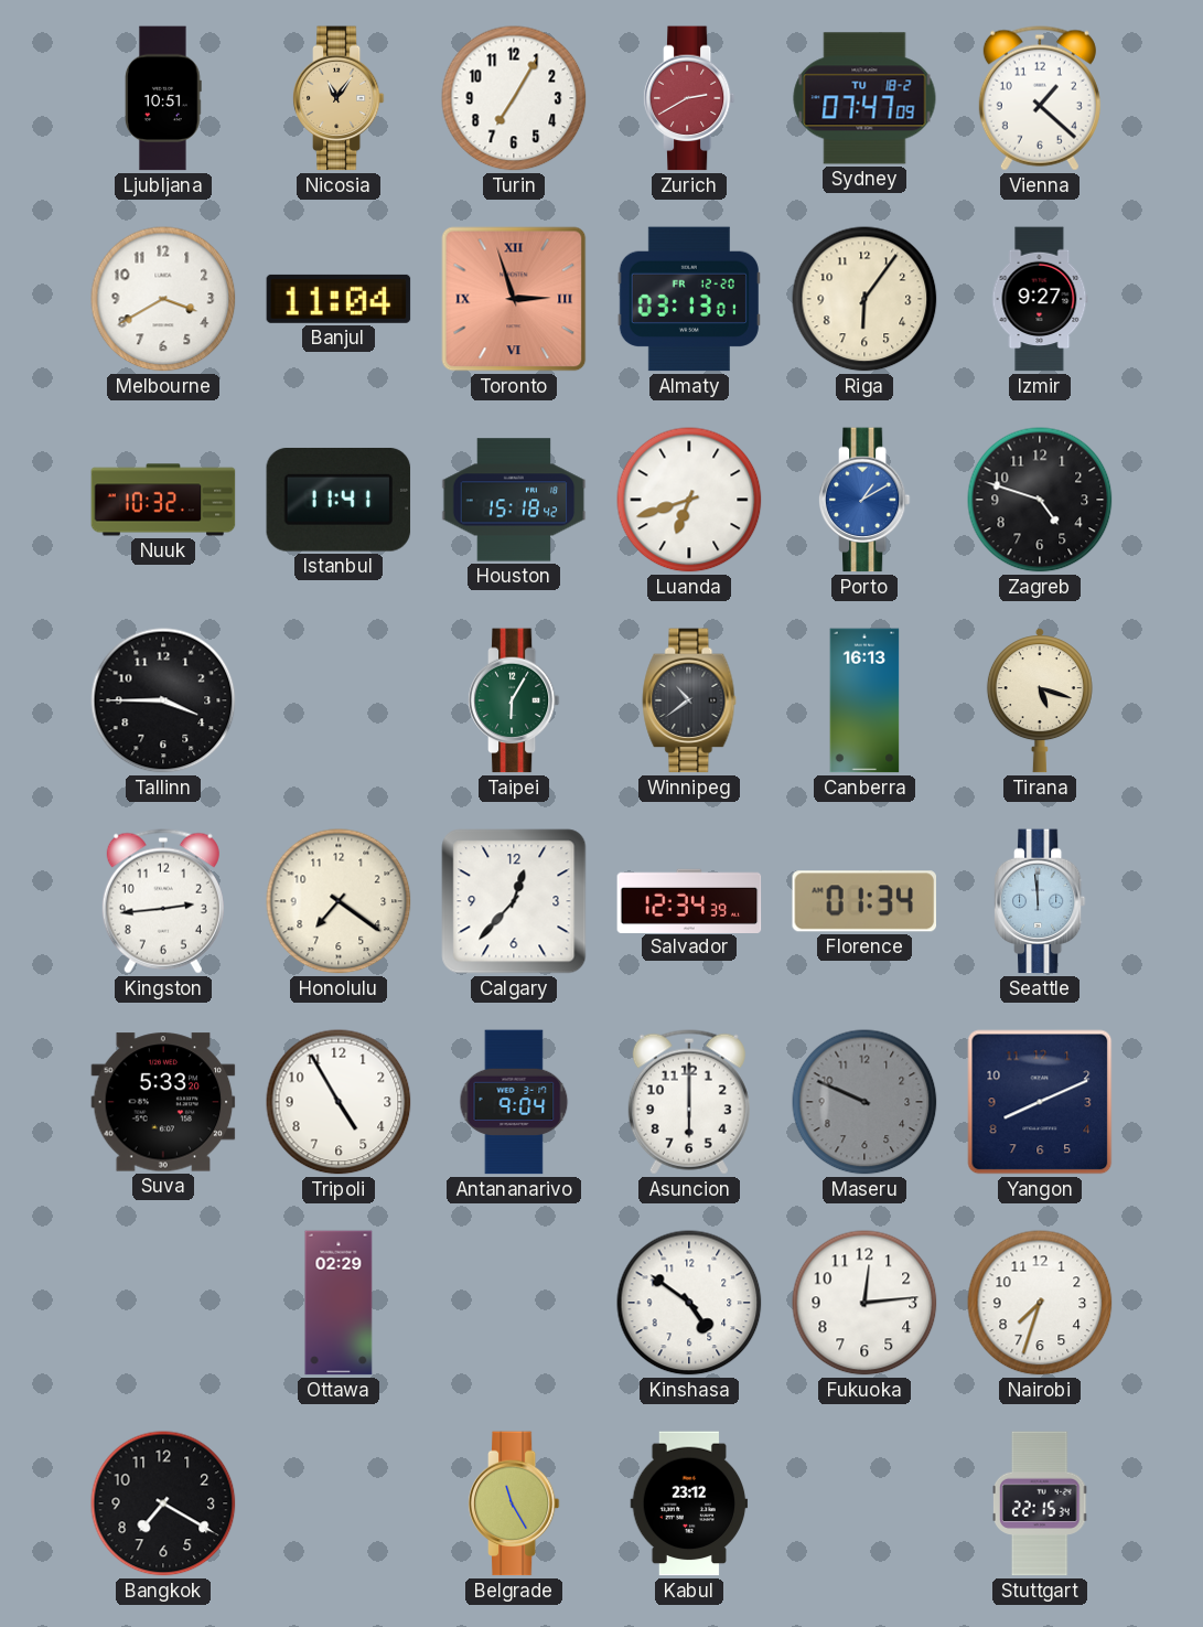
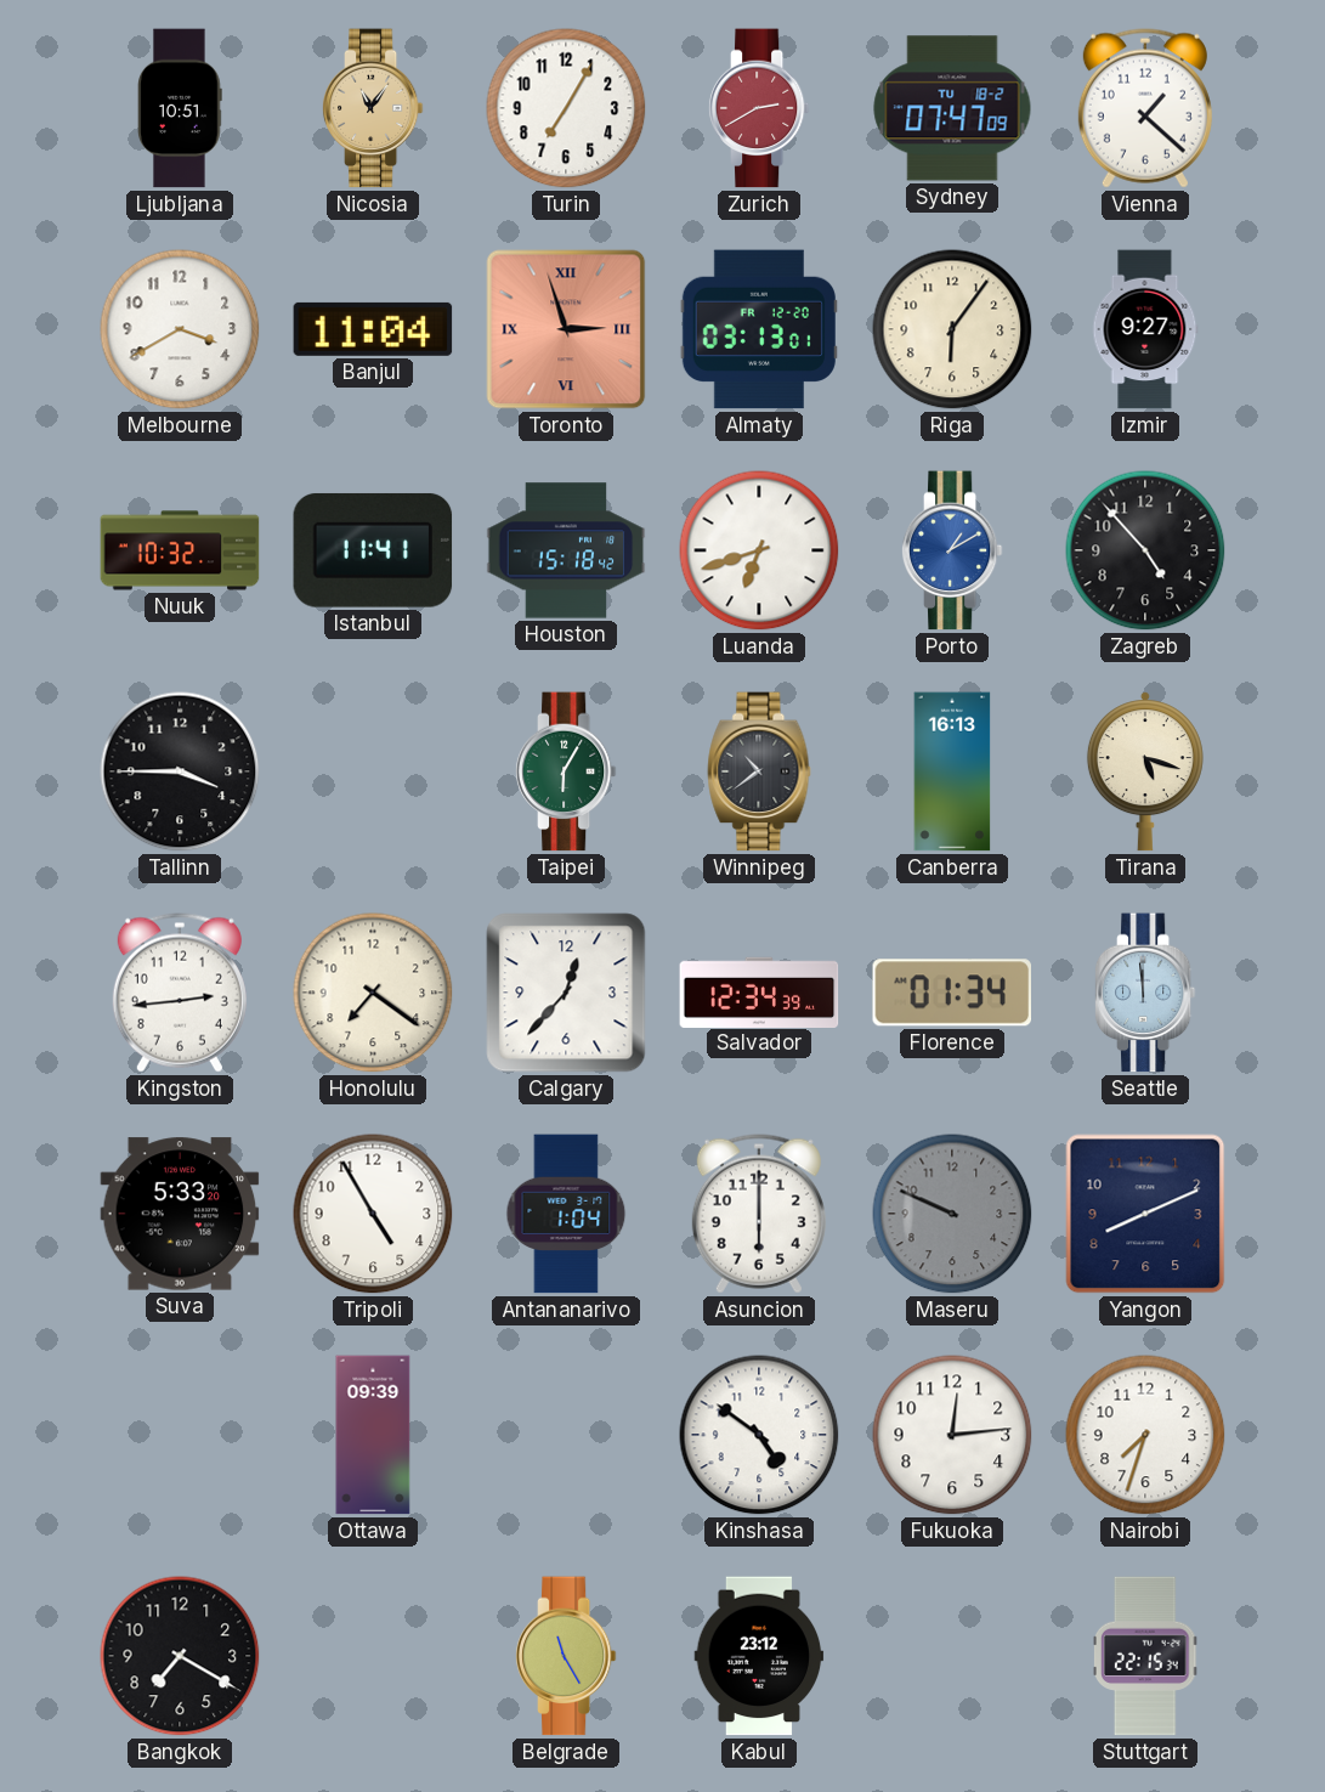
Zagreb: 4:48 -> 4:53 (1145, 550)
Antananarivo: 9:04 -> 1:04 (566, 1214)
Ottawa: 02:29 -> 09:39 (373, 1435)
